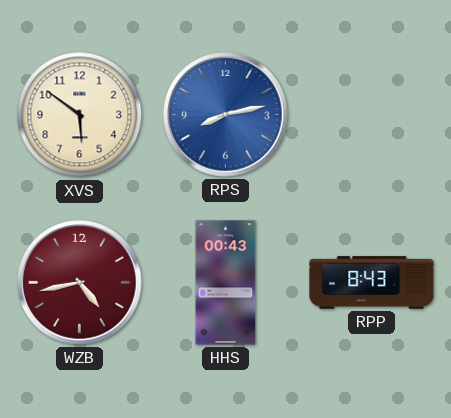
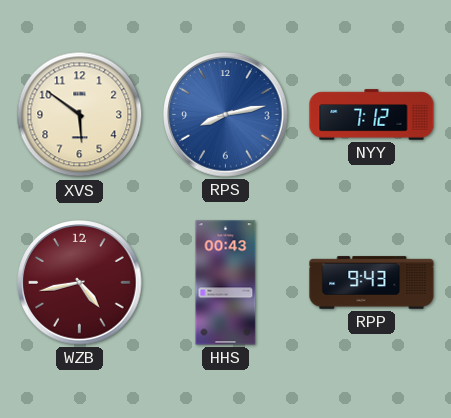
NYY: none -> 7:12 (372, 115)
RPP: 8:43 -> 9:43 (372, 283)
